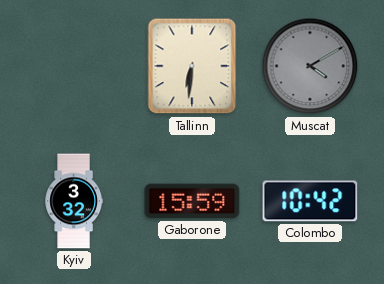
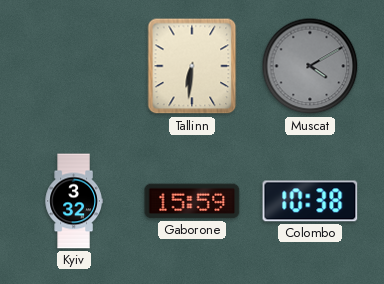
Colombo: 10:42 -> 10:38 (310, 201)
